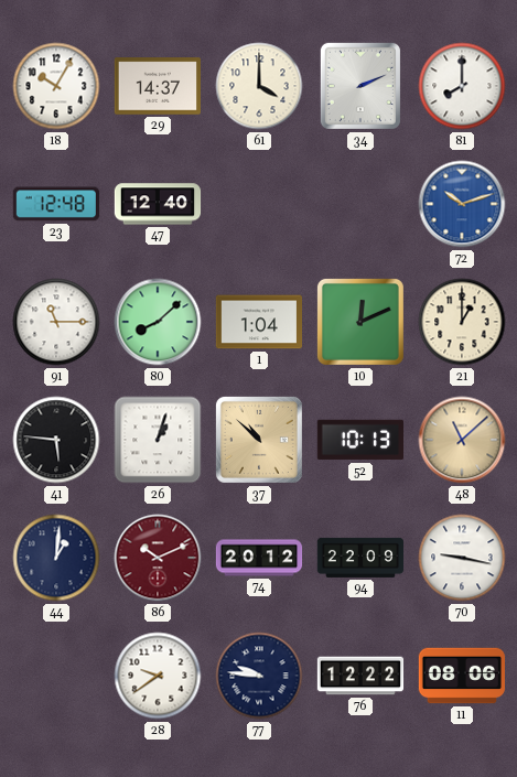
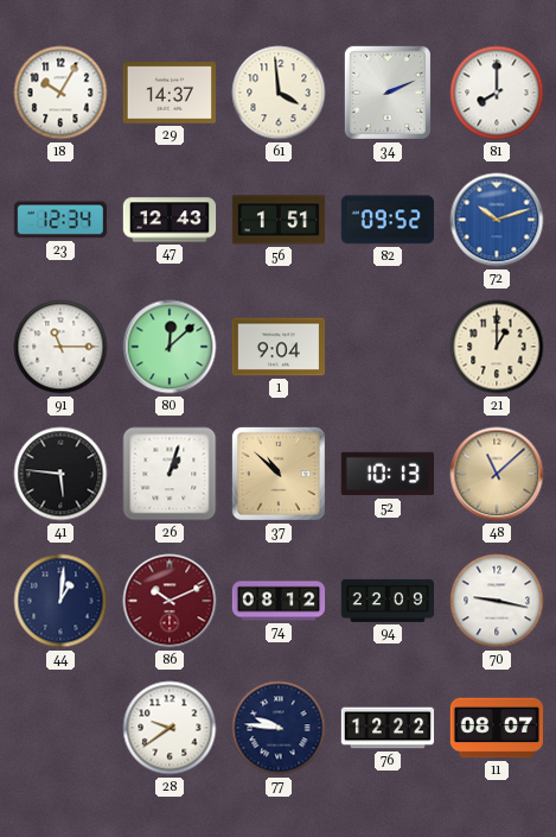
61: 4:00 -> 3:59 (279, 93)
23: 12:48 -> 12:34 (59, 220)
47: 12:40 -> 12:43 (170, 220)
56: none -> 1:51 (279, 220)
82: none -> 09:52 (388, 220)
80: 8:08 -> 12:08 (170, 347)
1: 1:04 -> 9:04 (277, 347)
10: 12:11 -> none (360, 322)
74: 20:12 -> 08:12 (279, 601)
11: 08:06 -> 08:07 (497, 728)
